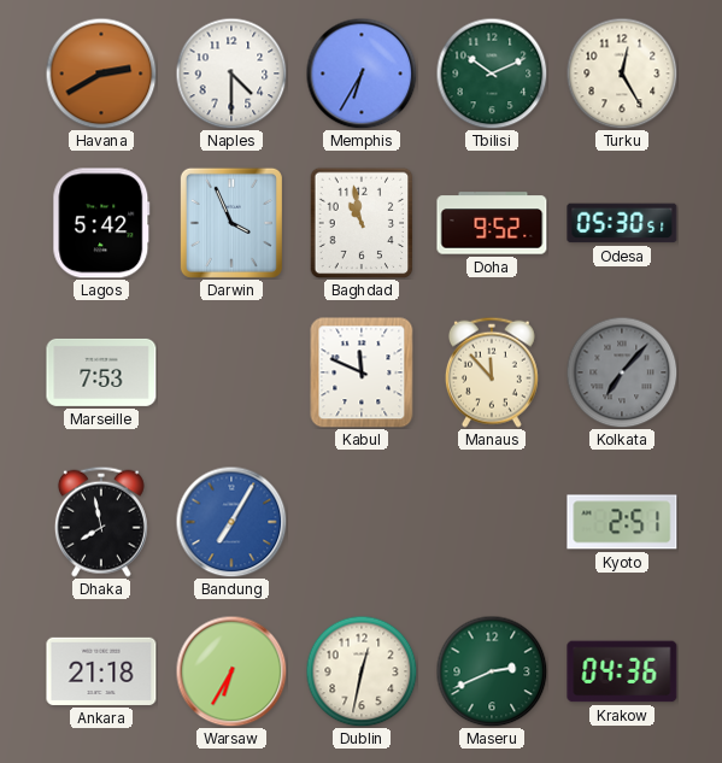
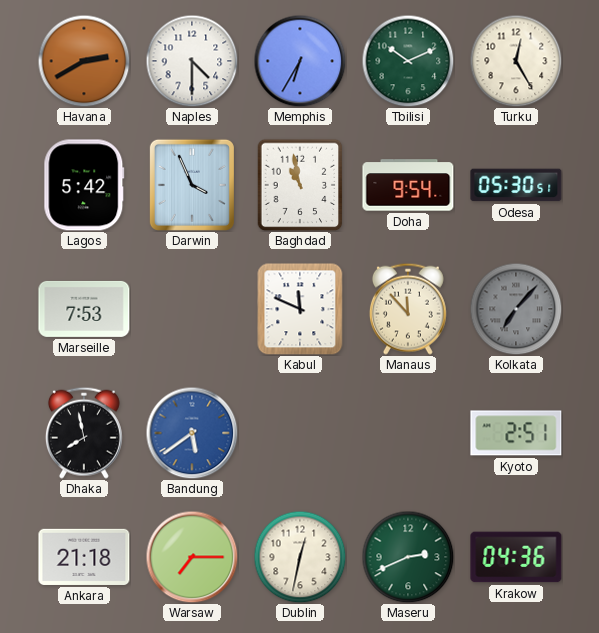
Doha: 9:52 -> 9:54 (408, 185)
Bandung: 7:05 -> 5:39 (192, 433)
Warsaw: 6:35 -> 7:15 (192, 557)
